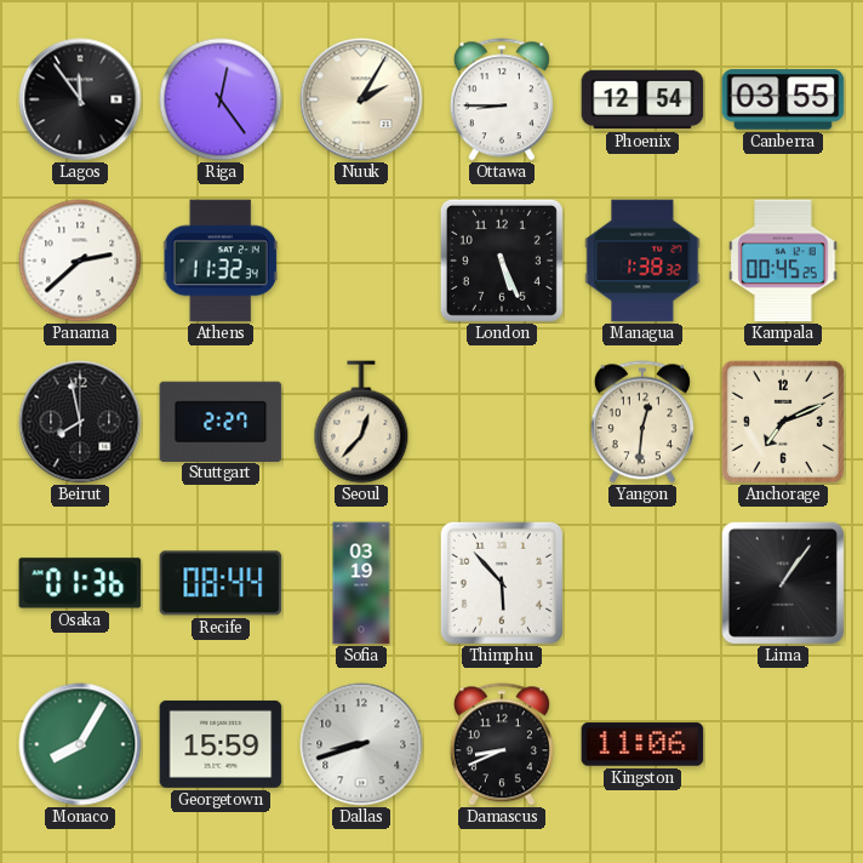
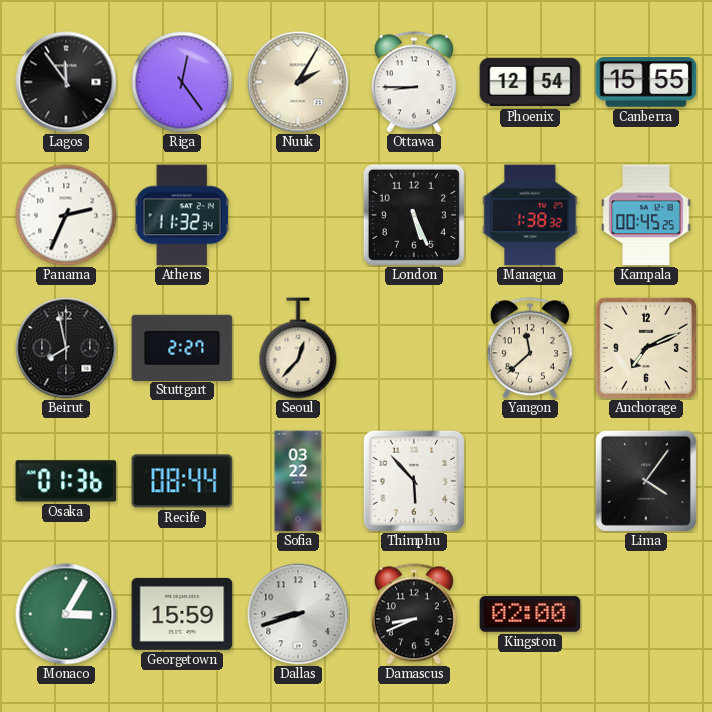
Canberra: 03:55 -> 15:55 (646, 82)
Panama: 2:38 -> 2:34 (66, 215)
Yangon: 12:31 -> 11:38 (530, 348)
Sofia: 03:19 -> 03:22 (298, 481)
Lima: 1:06 -> 4:06 (646, 481)
Monaco: 8:05 -> 3:05 (66, 614)
Kingston: 11:06 -> 02:00 (530, 614)
